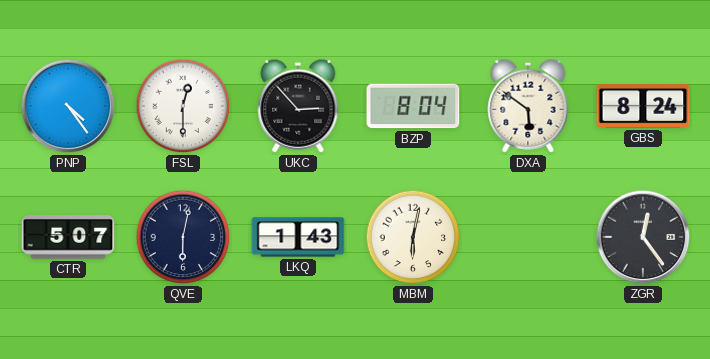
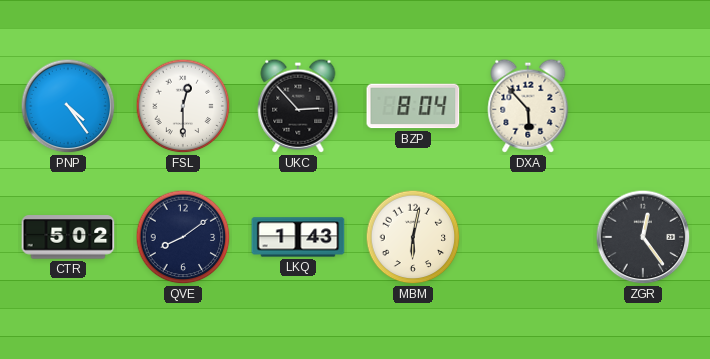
DXA: 5:51 -> 5:53 (528, 106)
GBS: 8:24 -> none (643, 107)
CTR: 5:07 -> 5:02 (68, 237)
QVE: 6:02 -> 8:09 (183, 237)
